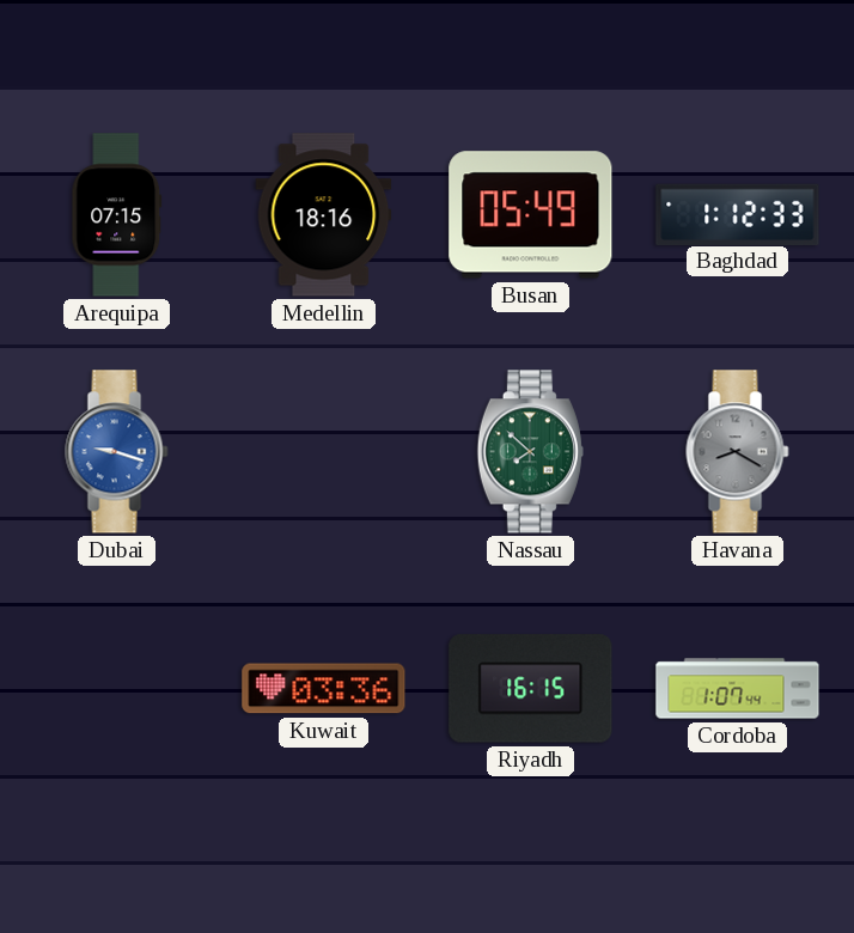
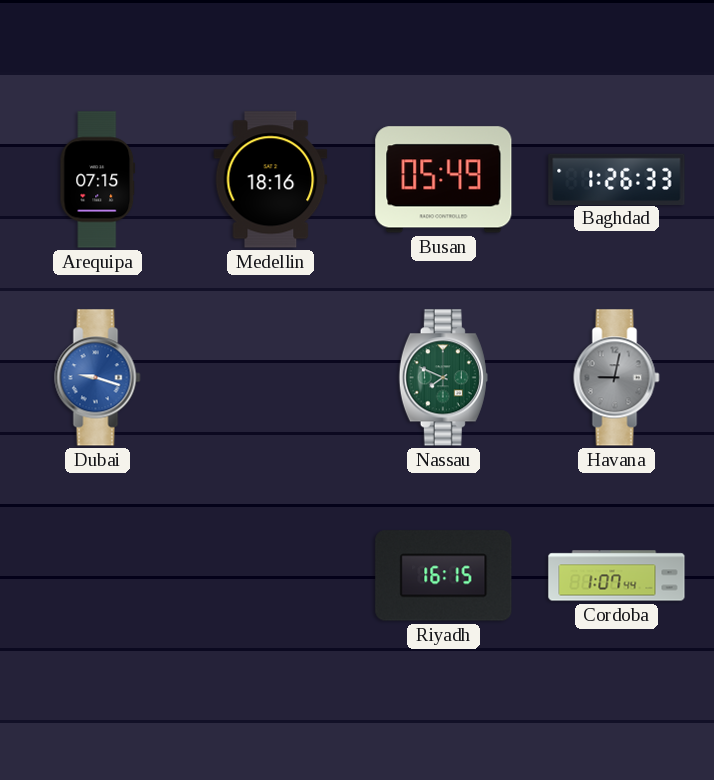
Baghdad: 1:12 -> 1:26 (617, 179)
Nassau: 7:52 -> 7:49 (443, 378)
Havana: 8:20 -> 9:02 (617, 378)
Kuwait: 03:36 -> none (324, 689)
